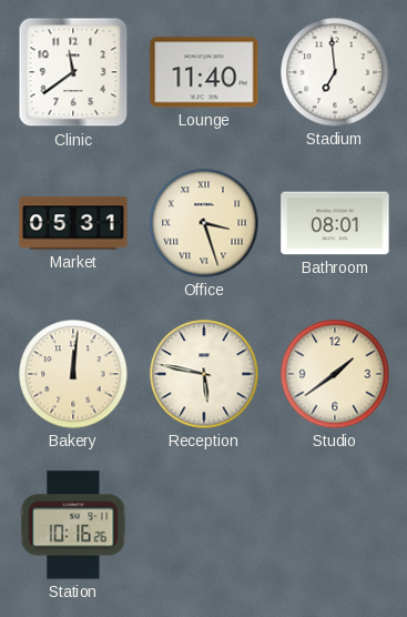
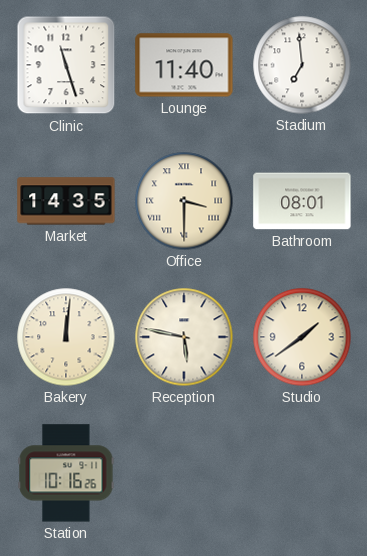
Clinic: 11:39 -> 11:27 (66, 65)
Market: 05:31 -> 14:35 (66, 201)
Office: 3:27 -> 3:30 (184, 201)
